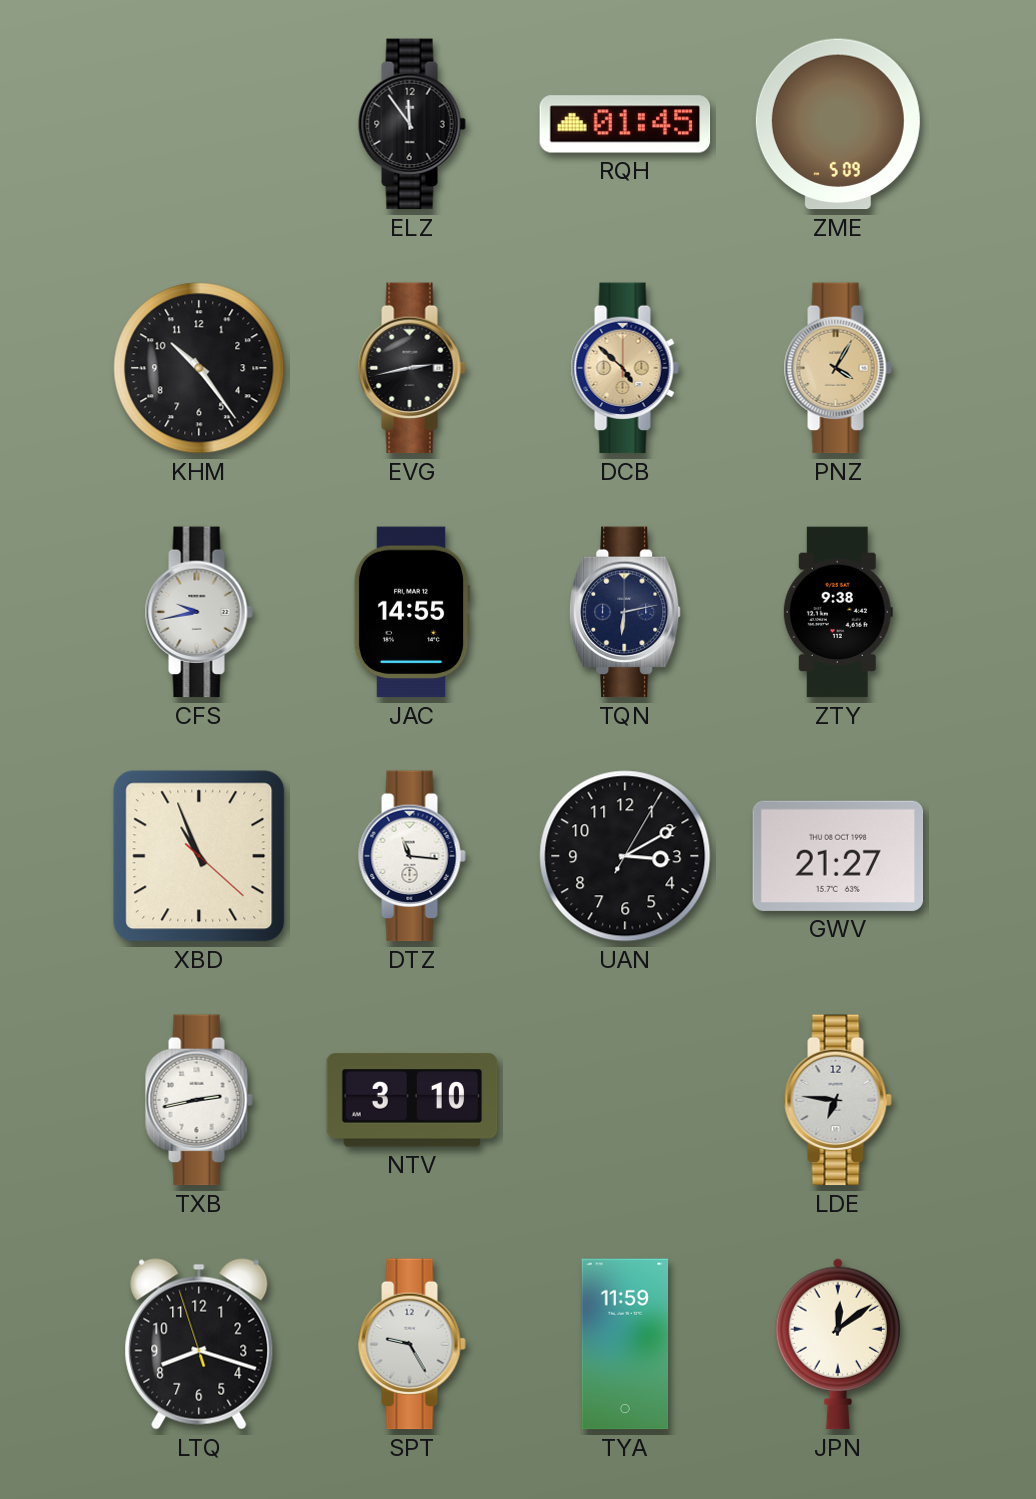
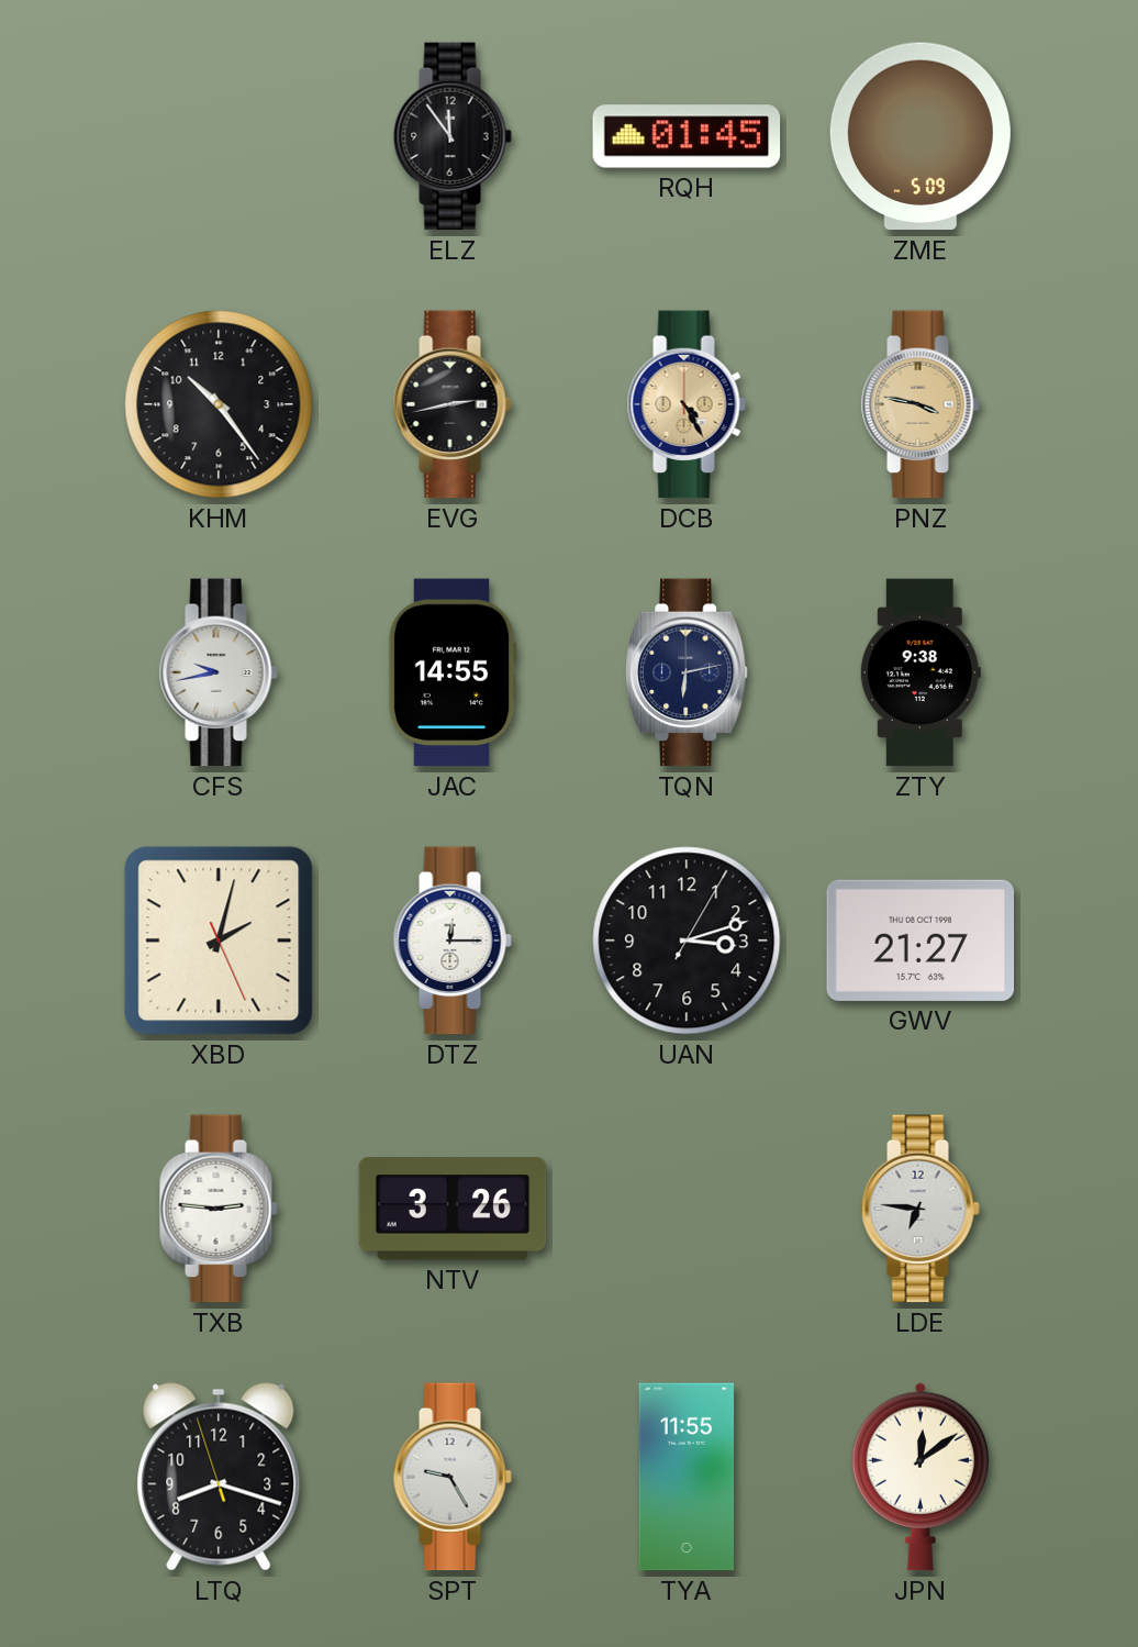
DCB: 4:52 -> 4:25 (687, 404)
PNZ: 4:05 -> 3:47 (921, 404)
XBD: 10:56 -> 2:02 (219, 941)
DTZ: 11:16 -> 12:15 (453, 941)
UAN: 3:10 -> 3:12 (687, 941)
TXB: 2:43 -> 2:46 (219, 1209)
NTV: 3:10 -> 3:26 (453, 1209)
TYA: 11:59 -> 11:55 (687, 1477)
